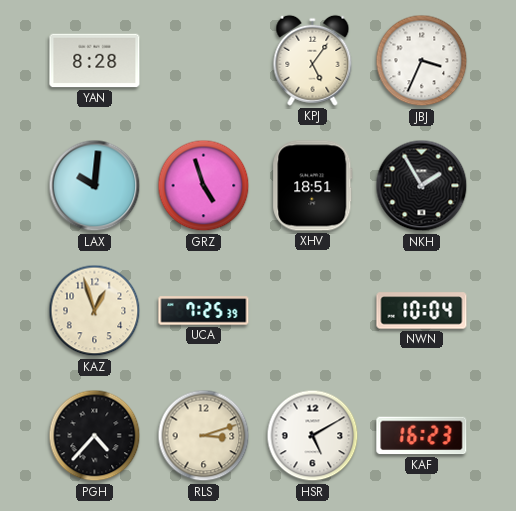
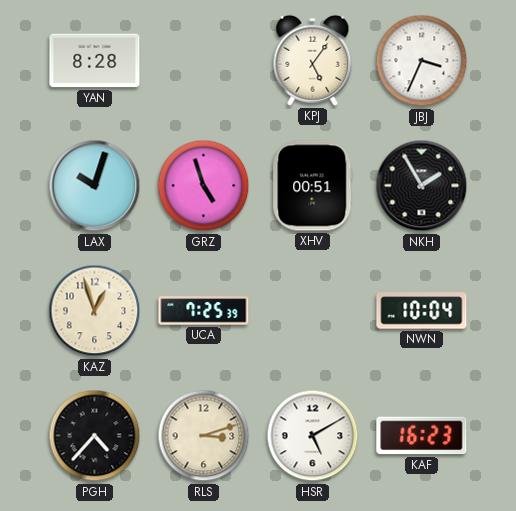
LAX: 10:01 -> 10:03 (95, 186)
XHV: 18:51 -> 00:51 (313, 186)
